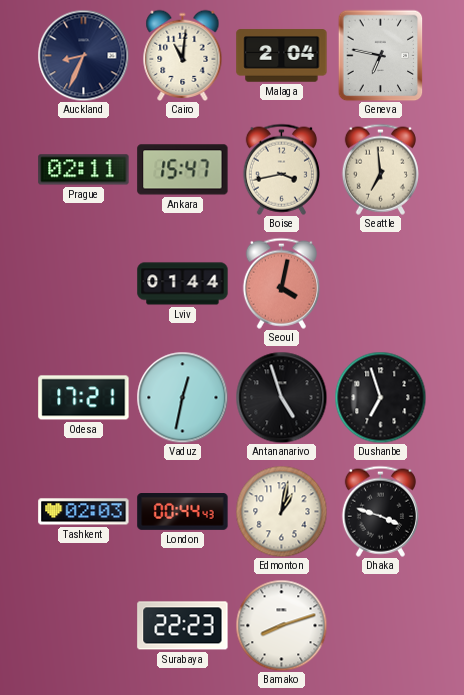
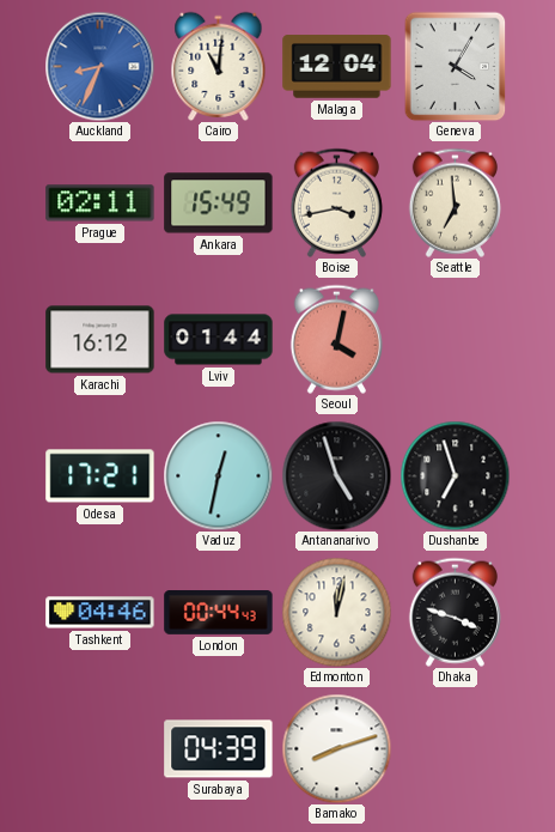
Auckland dial: navy -> blue (99, 66)
Malaga: 2:04 -> 12:04 (337, 67)
Geneva: 6:47 -> 4:05 (456, 66)
Ankara: 15:47 -> 15:49 (219, 204)
Karachi: none -> 16:12 (100, 340)
Tashkent: 02:03 -> 04:46 (100, 613)
Edmonton: 1:02 -> 12:02 (336, 612)
Surabaya: 22:23 -> 04:39 (219, 749)
